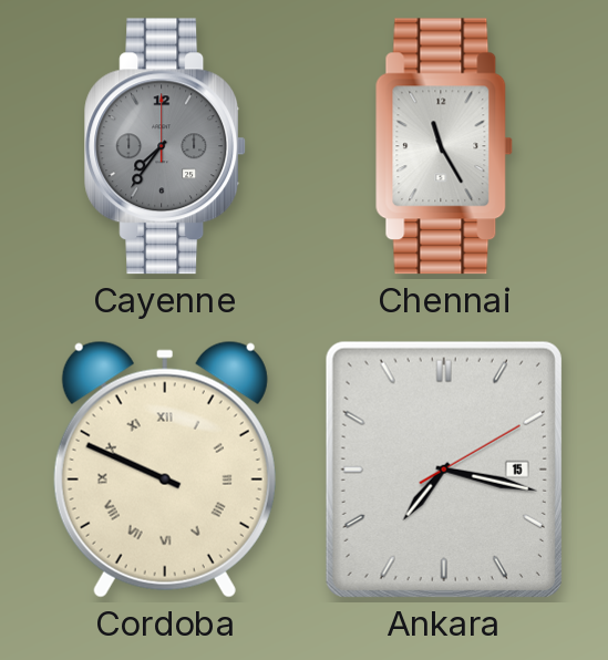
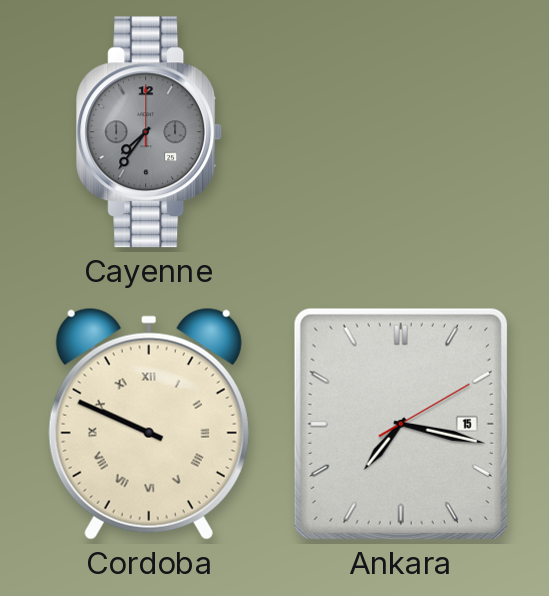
Chennai: 11:25 -> none (444, 146)
